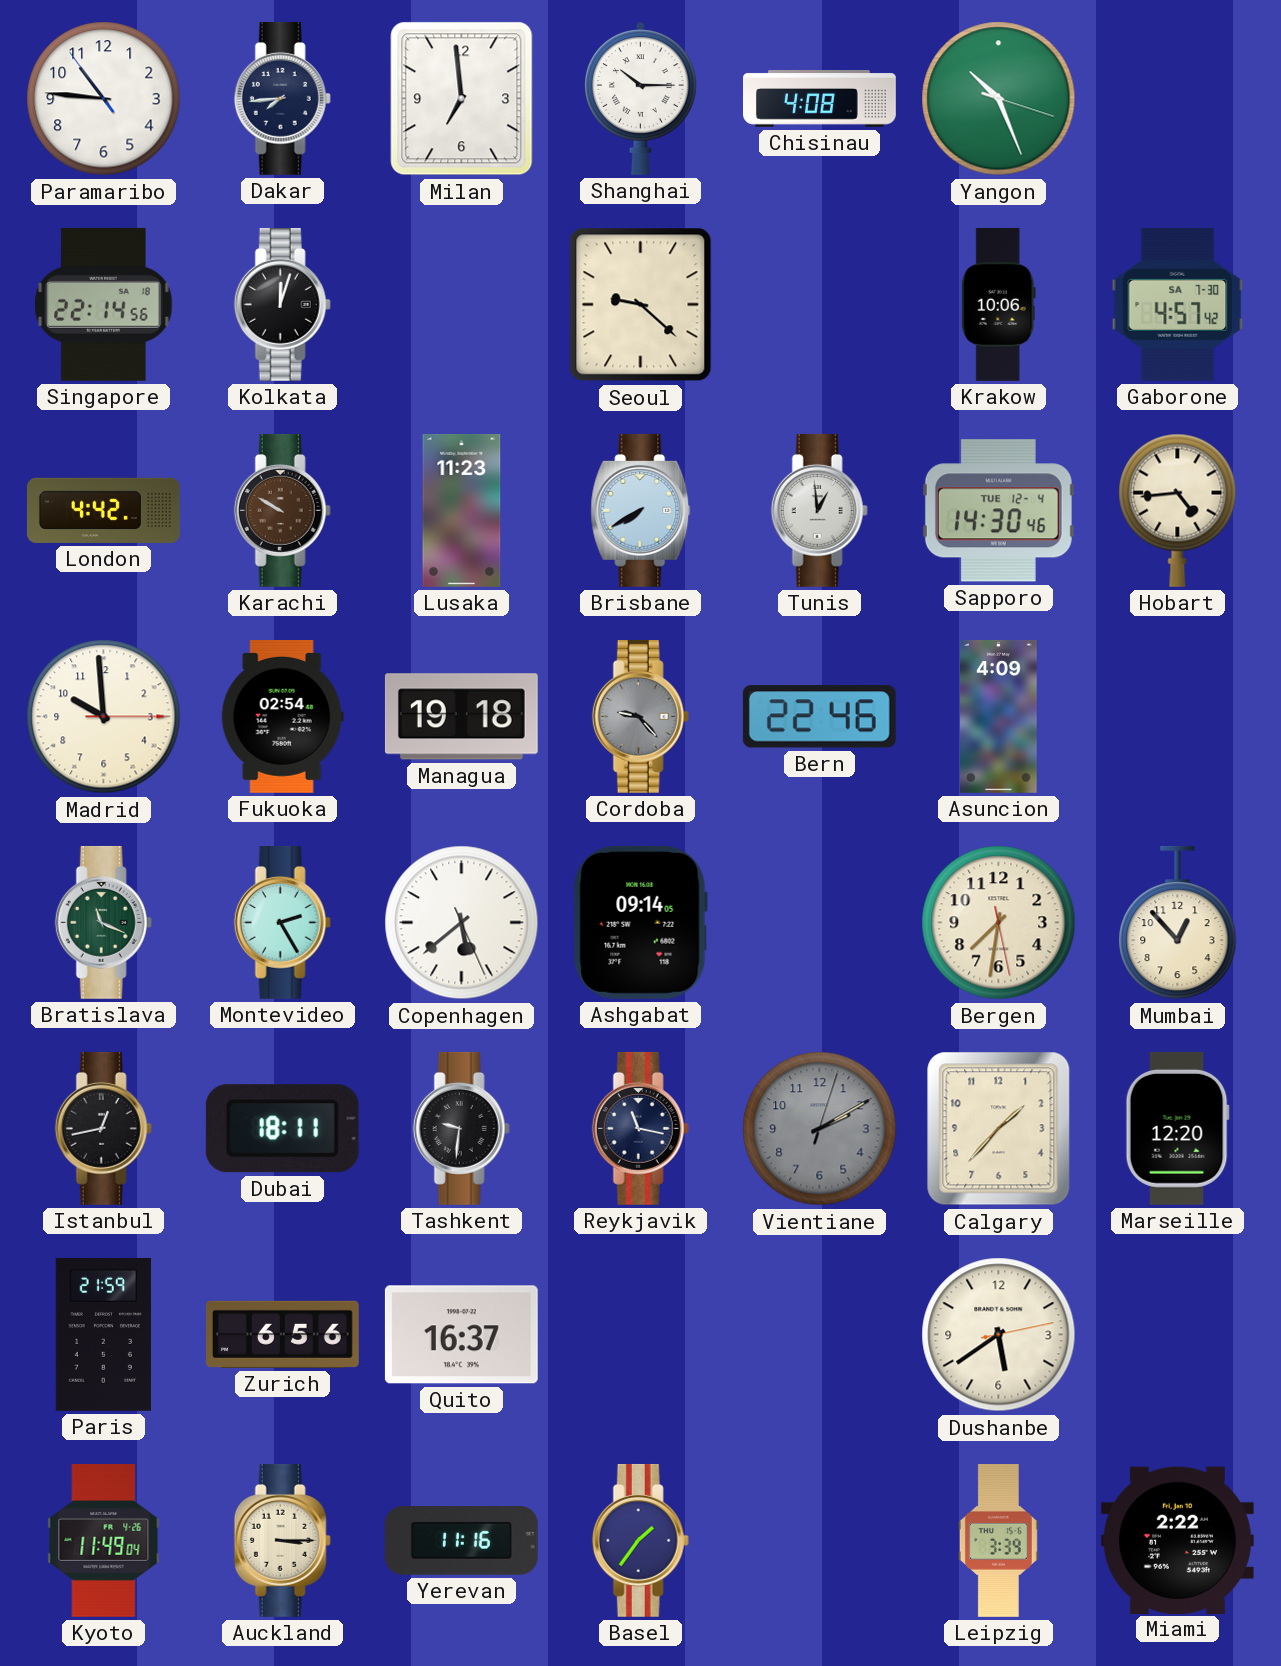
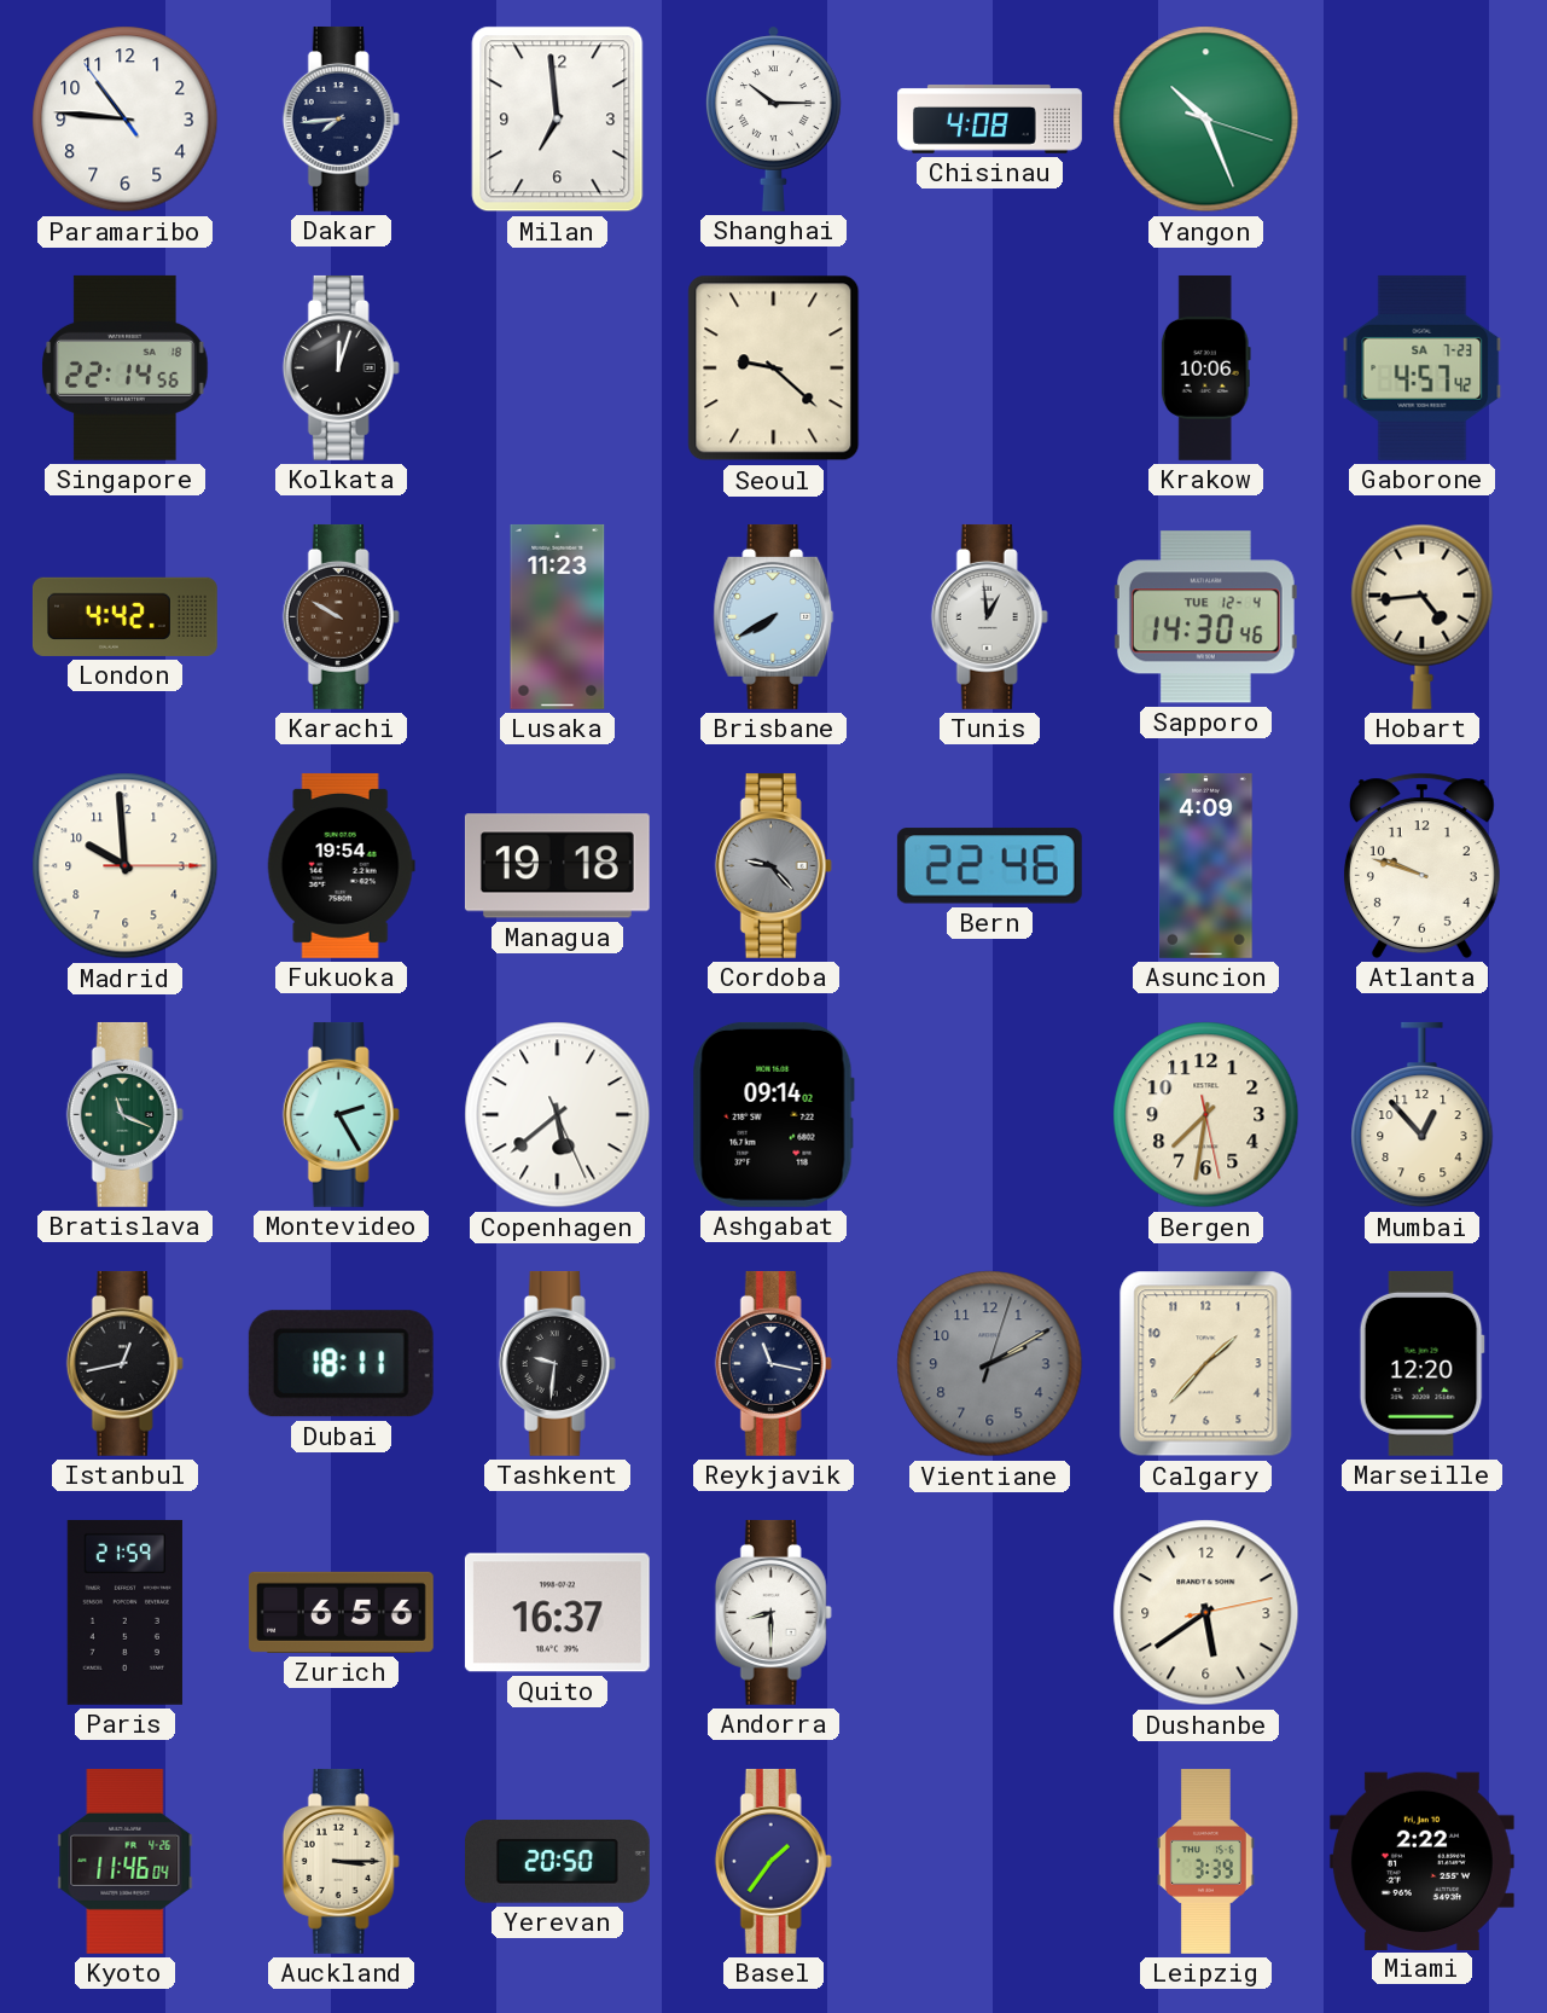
Gaborone date: SA 7-30 -> SA 7-23 (1423, 367)
Fukuoka: 02:54 -> 19:54 (341, 865)
Atlanta: none -> 9:48 (1421, 865)
Ashgabat: 09:14:05 -> 09:14:02 (773, 1114)
Andorra: none -> 8:30 (773, 1612)
Kyoto: 11:49 -> 11:46 (126, 1861)
Yerevan: 11:16 -> 20:50 (557, 1862)
